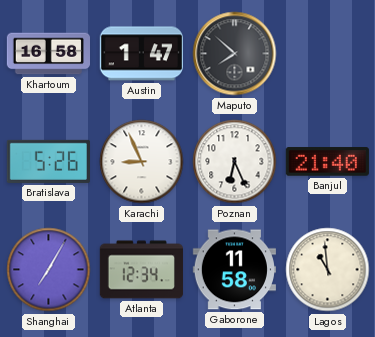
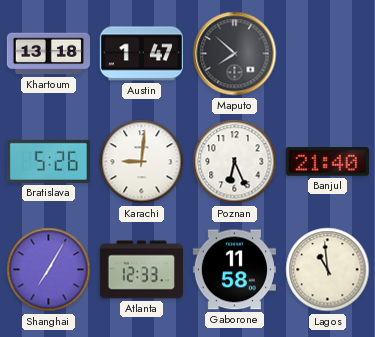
Khartoum: 16:58 -> 13:18 (48, 54)
Karachi: 8:56 -> 9:01 (142, 162)
Atlanta: 12:34 -> 12:33 (141, 270)
